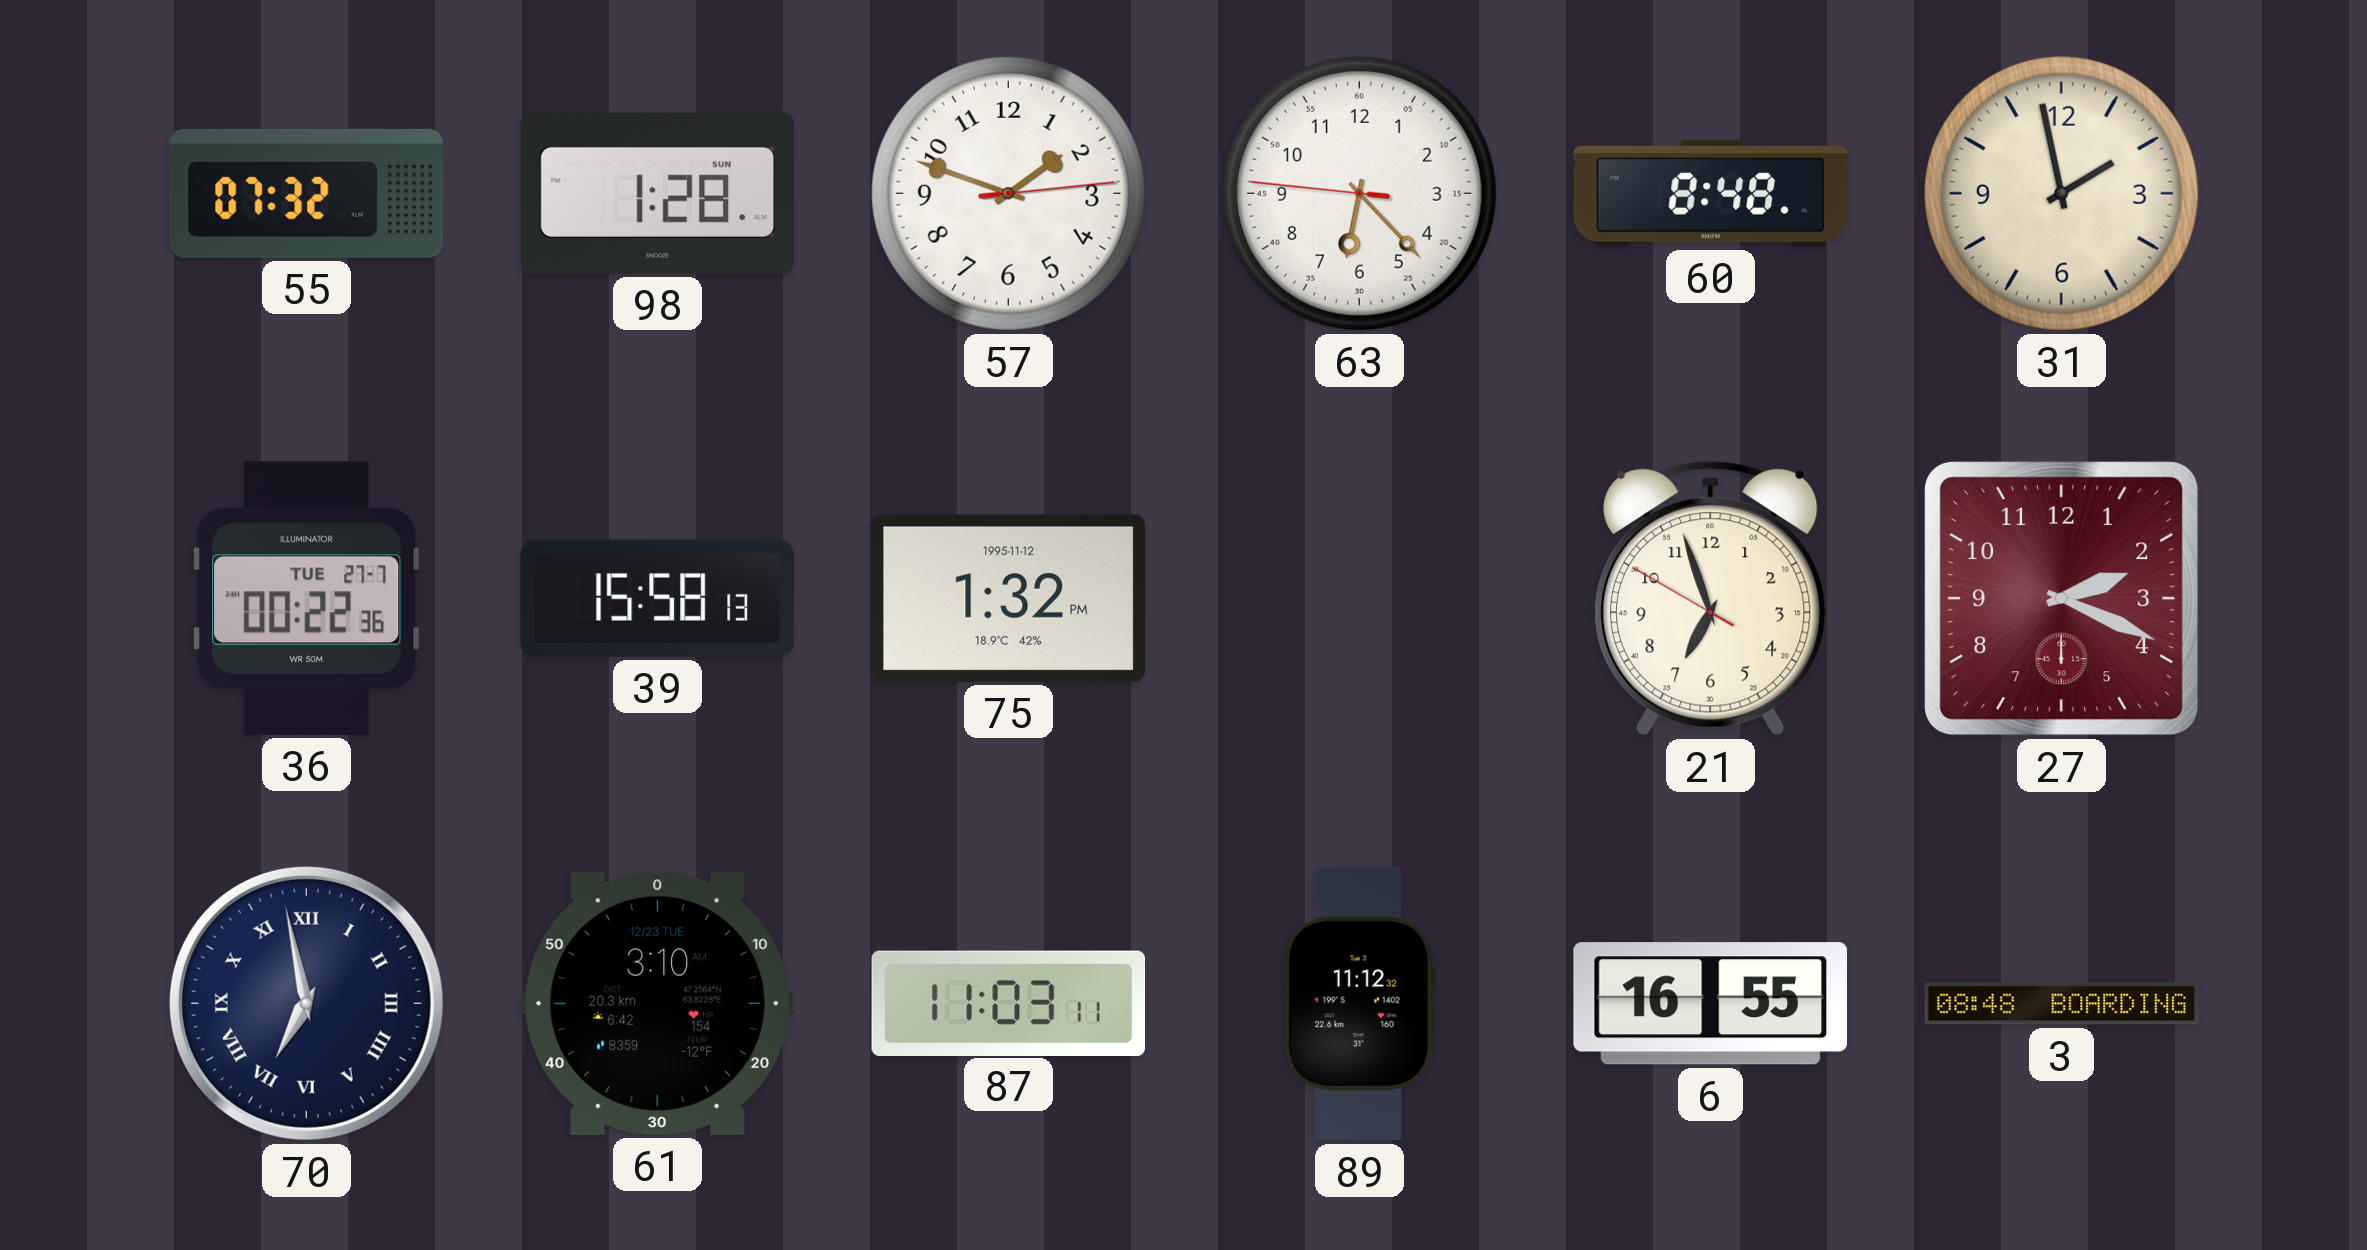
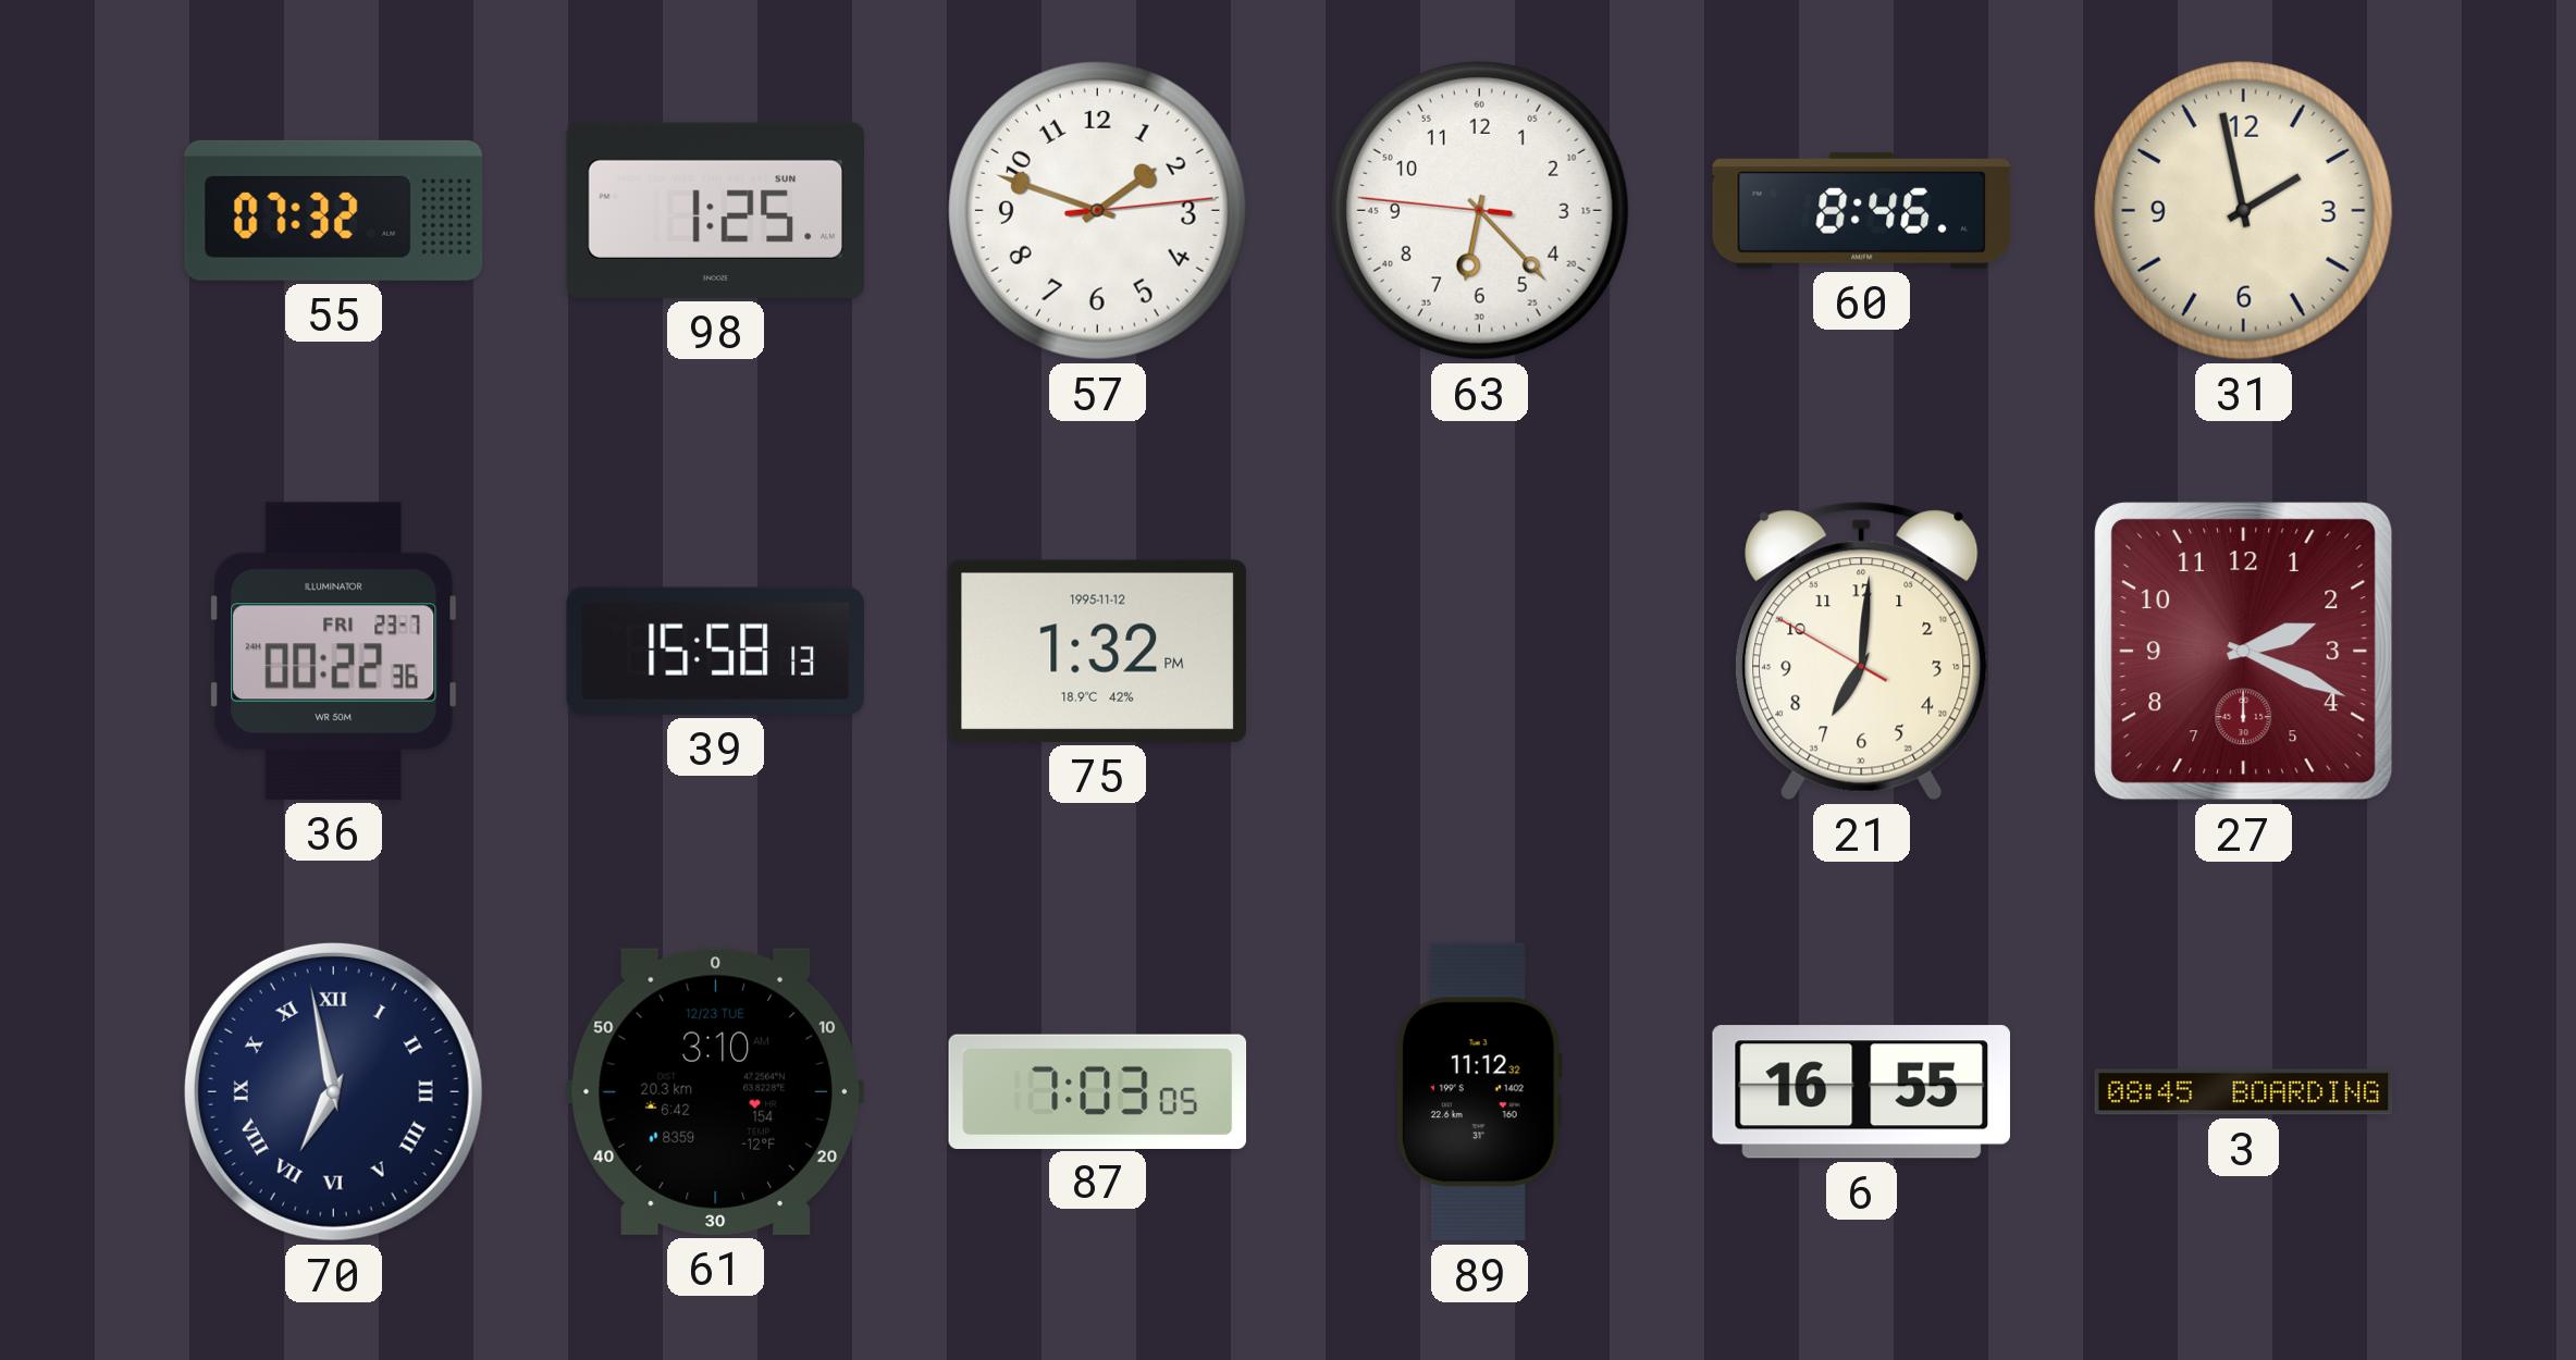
98: 1:28 -> 1:25 (715, 210)
60: 8:48 -> 8:46 (1862, 211)
36 date: TUE 27-7 -> FRI 23-7 (334, 651)
21: 6:56 -> 7:00 (1862, 652)
87: 11:03 -> 7:03 (1098, 1091)
3: 08:48 -> 08:45 (2244, 1092)
